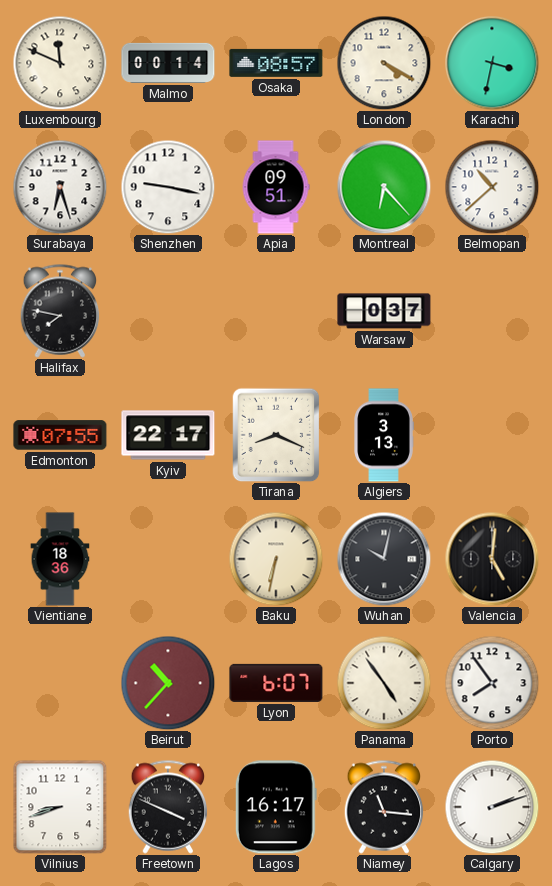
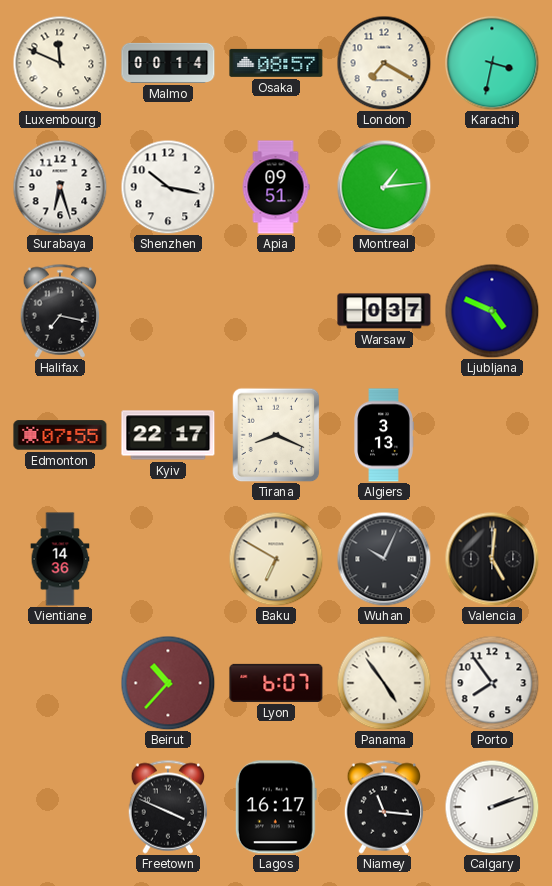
London: 4:20 -> 7:20 (384, 63)
Shenzhen: 9:17 -> 10:17 (168, 187)
Montreal: 6:23 -> 1:14 (384, 187)
Belmopan: 10:38 -> none (492, 187)
Halifax: 7:47 -> 7:17 (60, 311)
Ljubljana: none -> 4:49 (492, 311)
Vientiane: 18:36 -> 14:36 (60, 559)
Baku: 6:32 -> 6:50 (276, 559)
Wuhan: 10:02 -> 10:04 (384, 559)
Vilnius: 8:42 -> none (60, 807)
